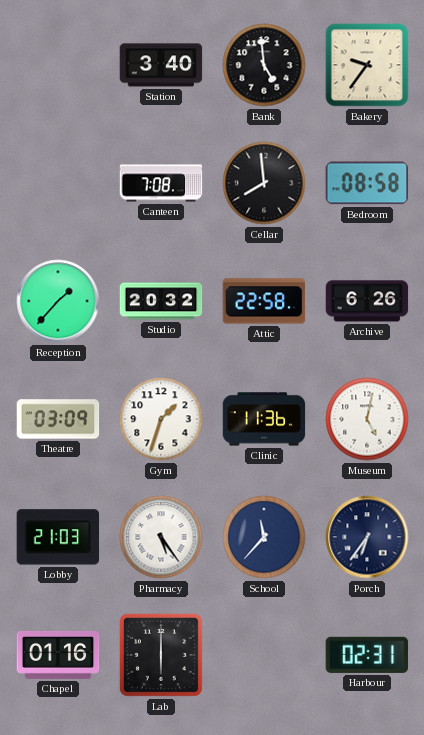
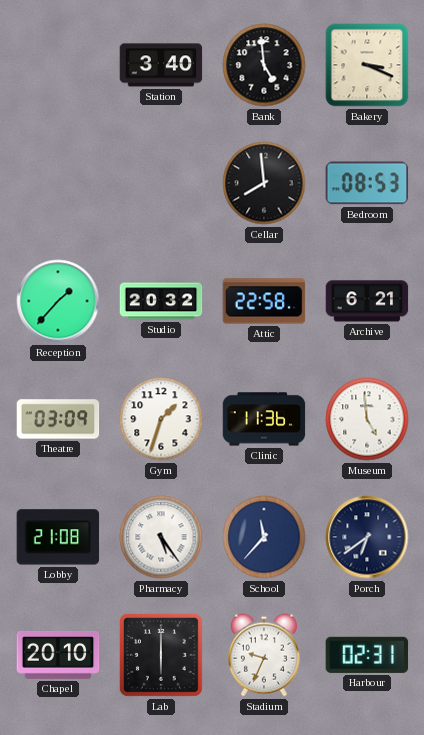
Bakery: 9:36 -> 3:19 (367, 65)
Canteen: 7:08 -> none (161, 183)
Bedroom: 08:58 -> 08:53 (367, 183)
Archive: 6:26 -> 6:21 (367, 301)
Museum: 5:02 -> 4:59 (367, 419)
Lobby: 21:03 -> 21:08 (58, 537)
Porch: 6:36 -> 6:39 (367, 537)
Chapel: 01:16 -> 20:10 (58, 655)
Stadium: none -> 9:34 (264, 655)
